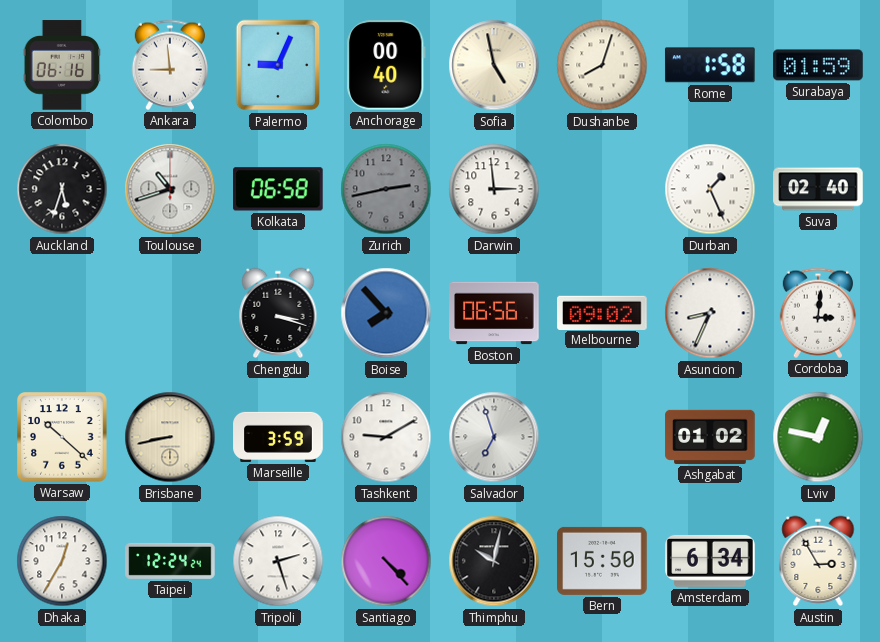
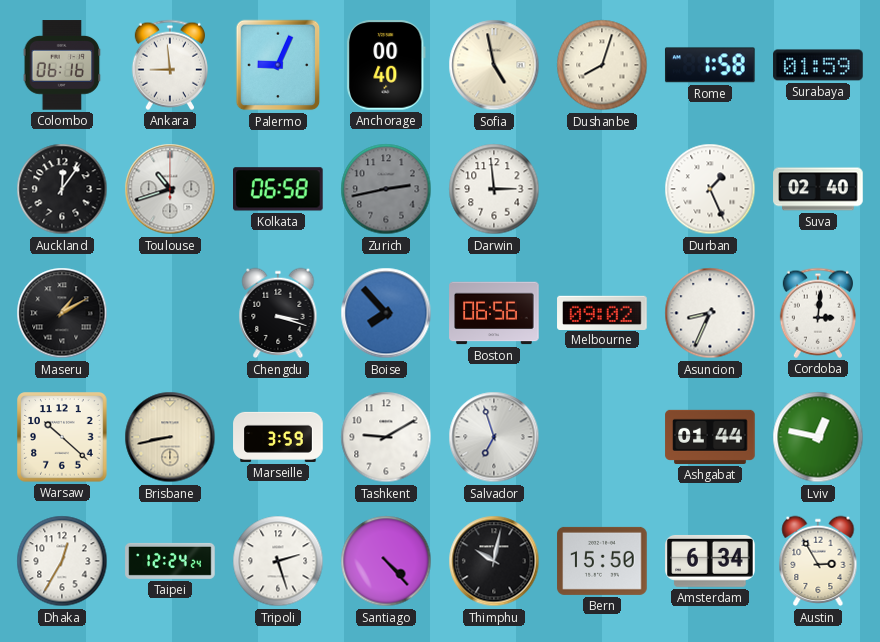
Auckland: 5:33 -> 12:06 (62, 189)
Maseru: none -> 1:10 (62, 313)
Ashgabat: 01:02 -> 01:44 (710, 437)
